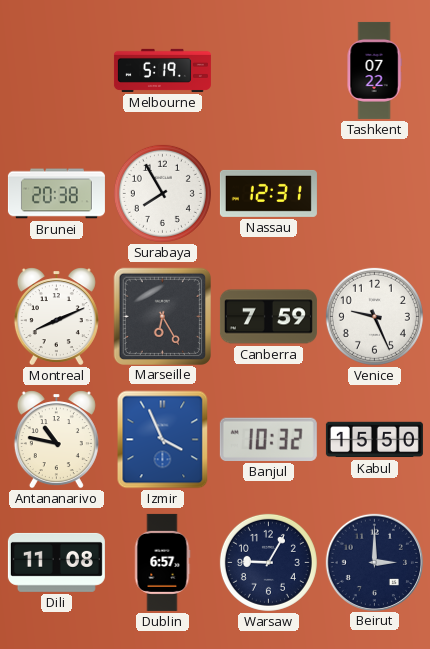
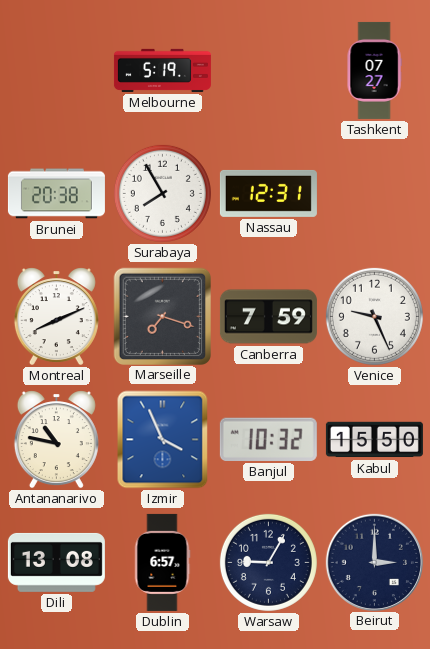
Tashkent: 07:22 -> 07:27 (374, 70)
Marseille: 6:25 -> 7:18 (162, 316)
Dili: 11:08 -> 13:08 (56, 562)
